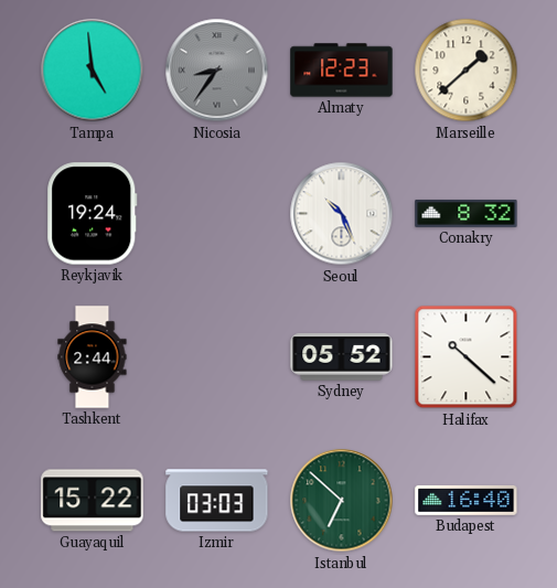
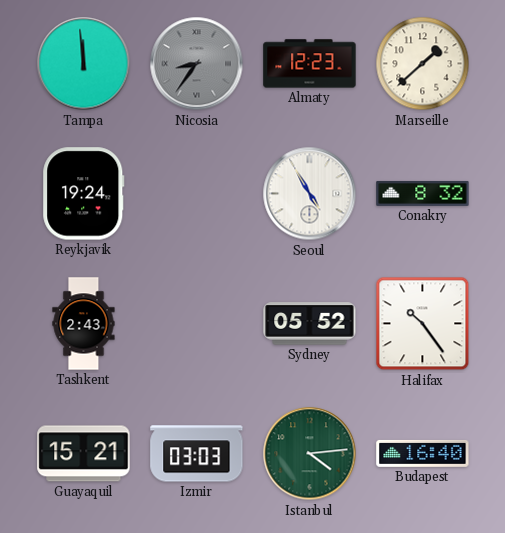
Tampa: 4:59 -> 11:59 (84, 64)
Seoul: 10:26 -> 4:55 (310, 194)
Tashkent: 2:44 -> 2:43 (84, 324)
Halifax: 10:22 -> 10:24 (423, 324)
Guayaquil: 15:22 -> 15:21 (84, 454)
Istanbul: 6:52 -> 4:14 (310, 454)
